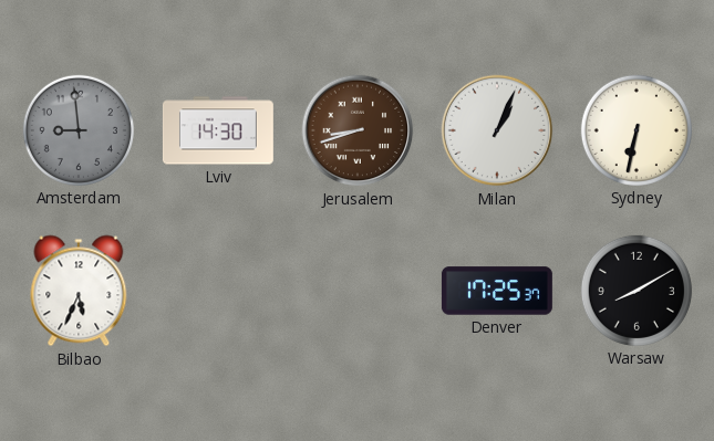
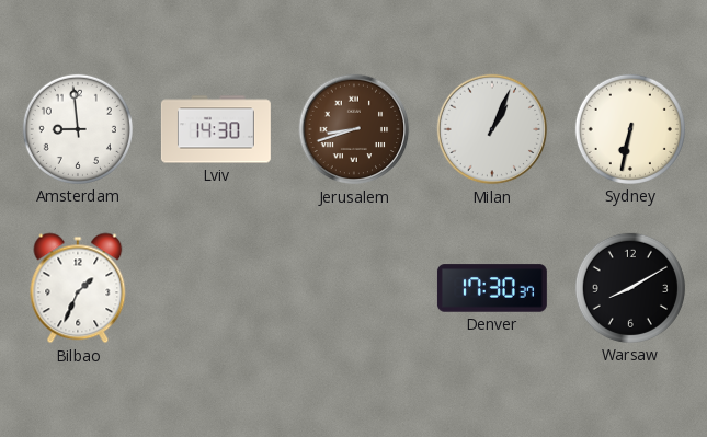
Amsterdam dial: grey -> white (78, 129)
Bilbao: 5:34 -> 1:34 (78, 288)
Denver: 17:25 -> 17:30 (492, 288)
